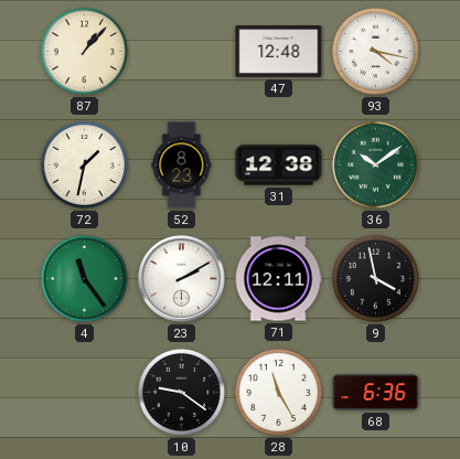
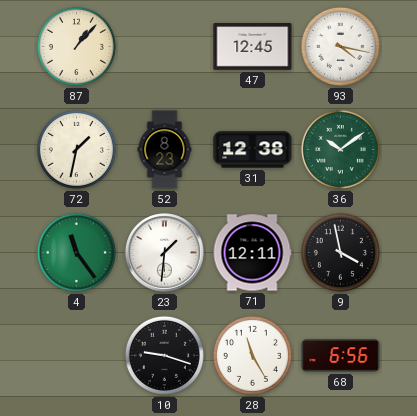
47: 12:48 -> 12:45 (253, 47)
23: 2:10 -> 1:31 (165, 253)
10: 9:21 -> 9:18 (164, 355)
68: 6:36 -> 6:56 (341, 356)
